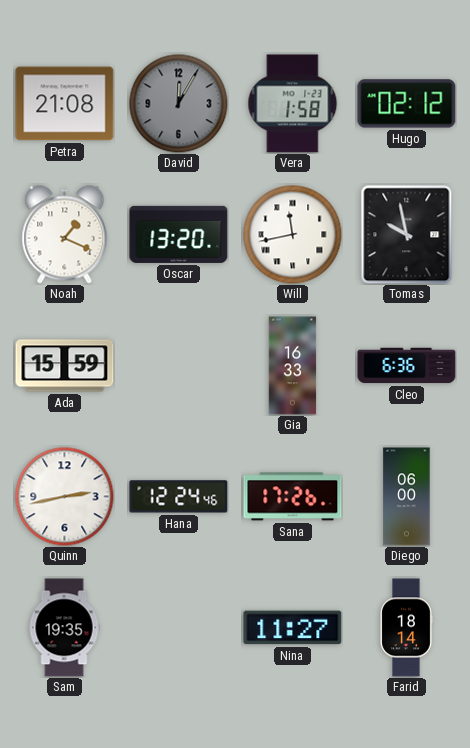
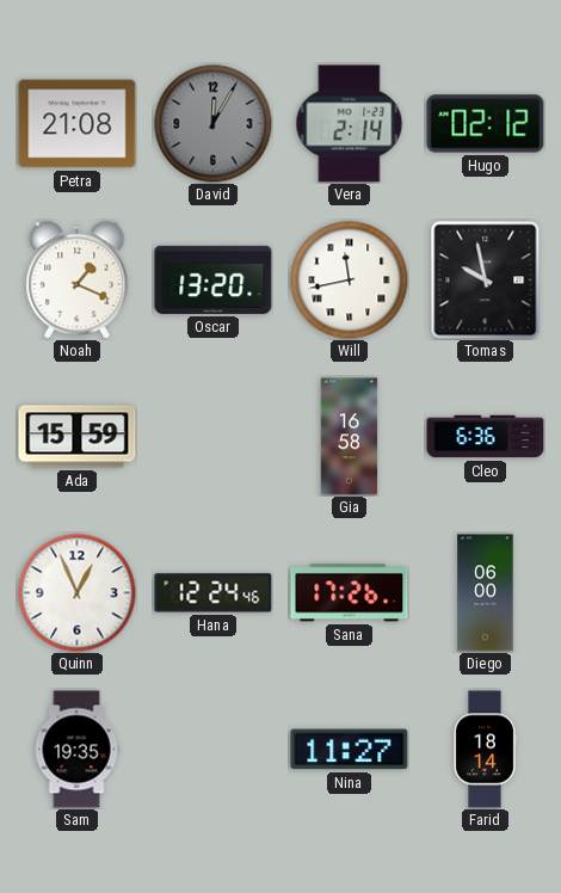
Vera: 1:58 -> 2:14 (350, 124)
Gia: 16:33 -> 16:58 (350, 437)
Quinn: 2:43 -> 12:56 (78, 593)
